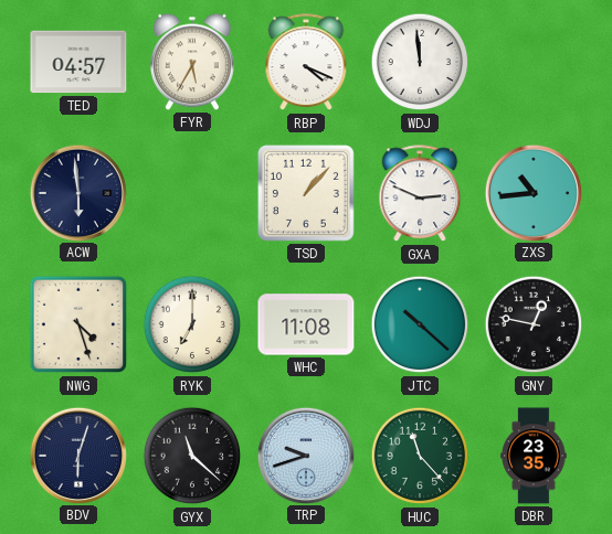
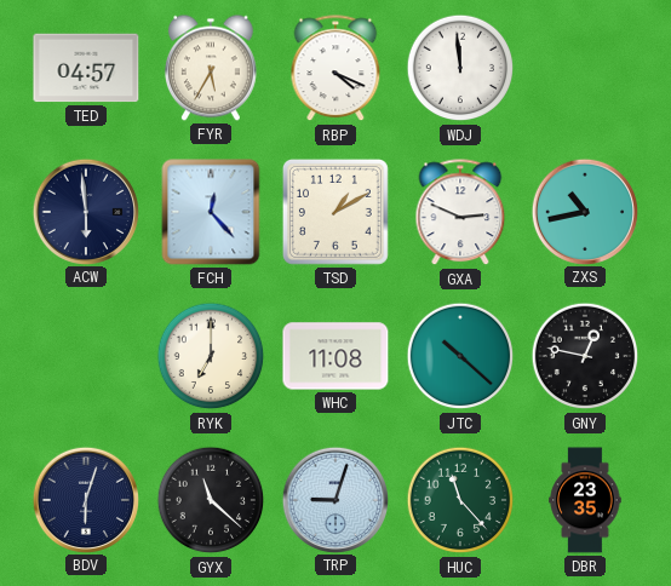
FCH: none -> 12:23 (211, 212)
TSD: 1:07 -> 1:10 (335, 212)
ZXS: 10:44 -> 10:43 (584, 211)
NWG: 4:27 -> none (78, 324)
TRP: 9:42 -> 9:03 (334, 499)
